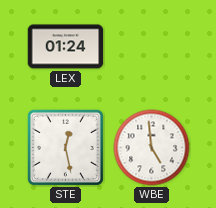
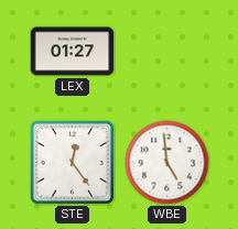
LEX: 01:24 -> 01:27 (73, 52)
STE: 12:28 -> 12:24 (72, 162)
